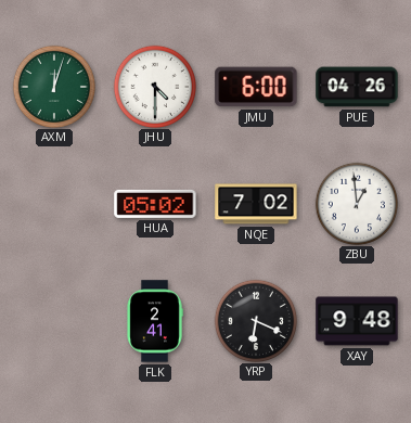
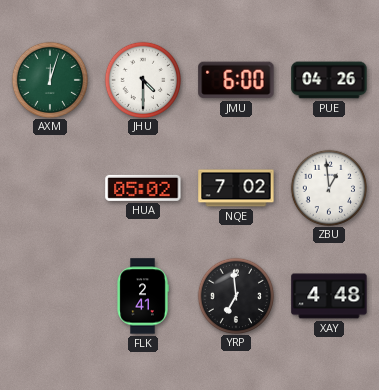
YRP: 6:19 -> 6:59 (235, 295)
XAY: 9:48 -> 4:48 (329, 296)
